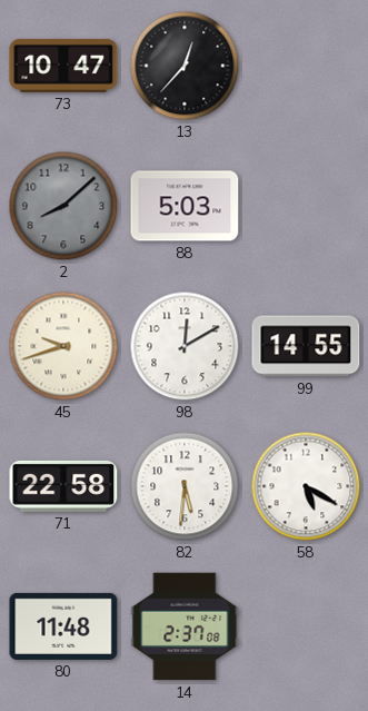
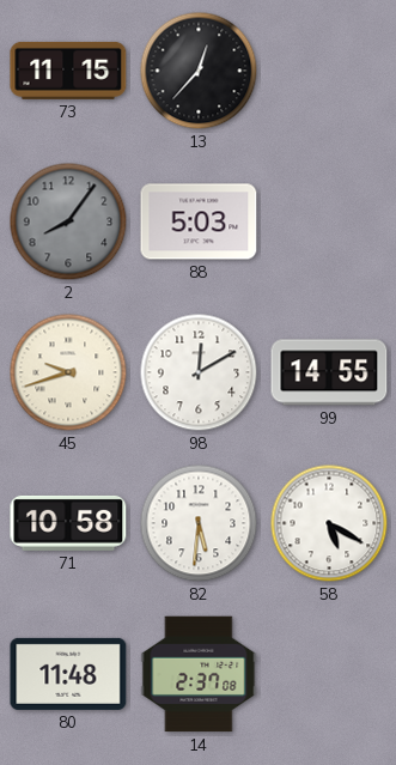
73: 10:47 -> 11:15 (68, 71)
2: 8:08 -> 8:06 (68, 221)
71: 22:58 -> 10:58 (68, 523)
